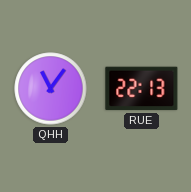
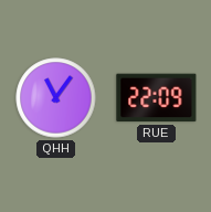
RUE: 22:13 -> 22:09 (157, 98)
